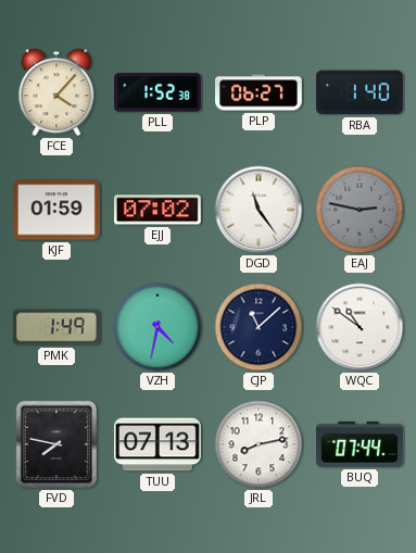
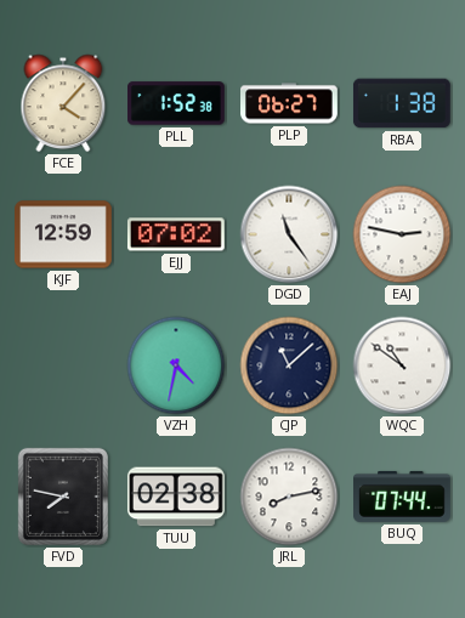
RBA: 1:40 -> 1:38 (402, 103)
KJF: 01:59 -> 12:59 (64, 234)
EAJ dial: grey -> white (402, 234)
PMK: 1:49 -> none (56, 327)
TUU: 07:13 -> 02:38 (176, 497)
